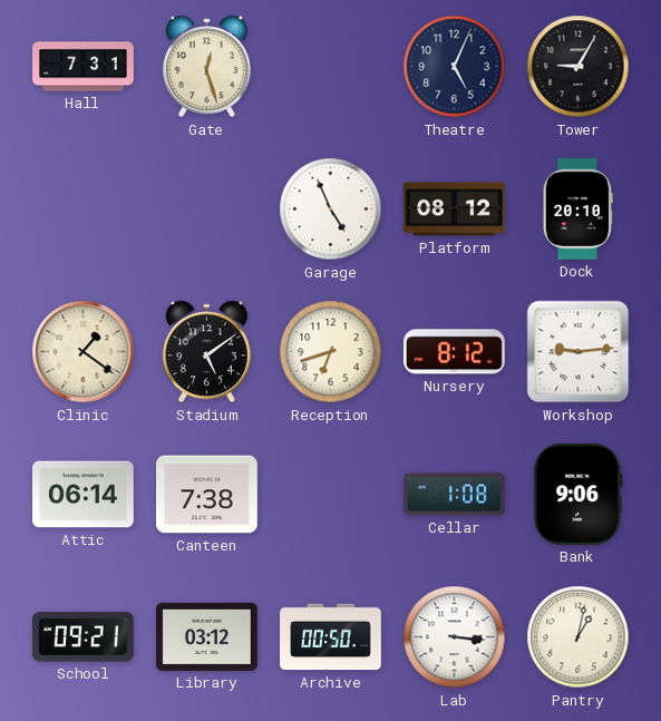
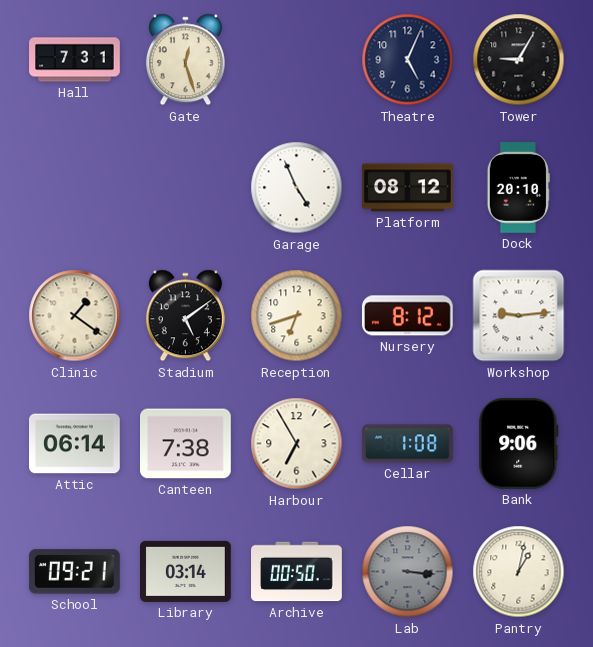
Harbour: none -> 6:55 (297, 444)
Library: 03:12 -> 03:14 (186, 571)
Lab dial: white -> grey (408, 572)
